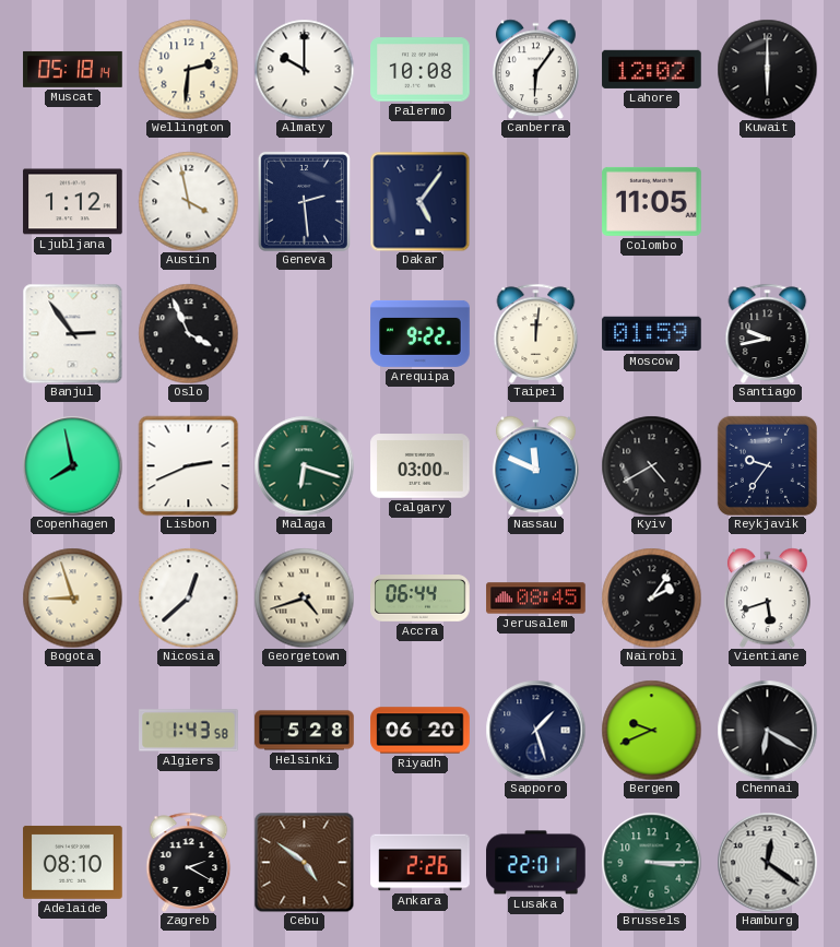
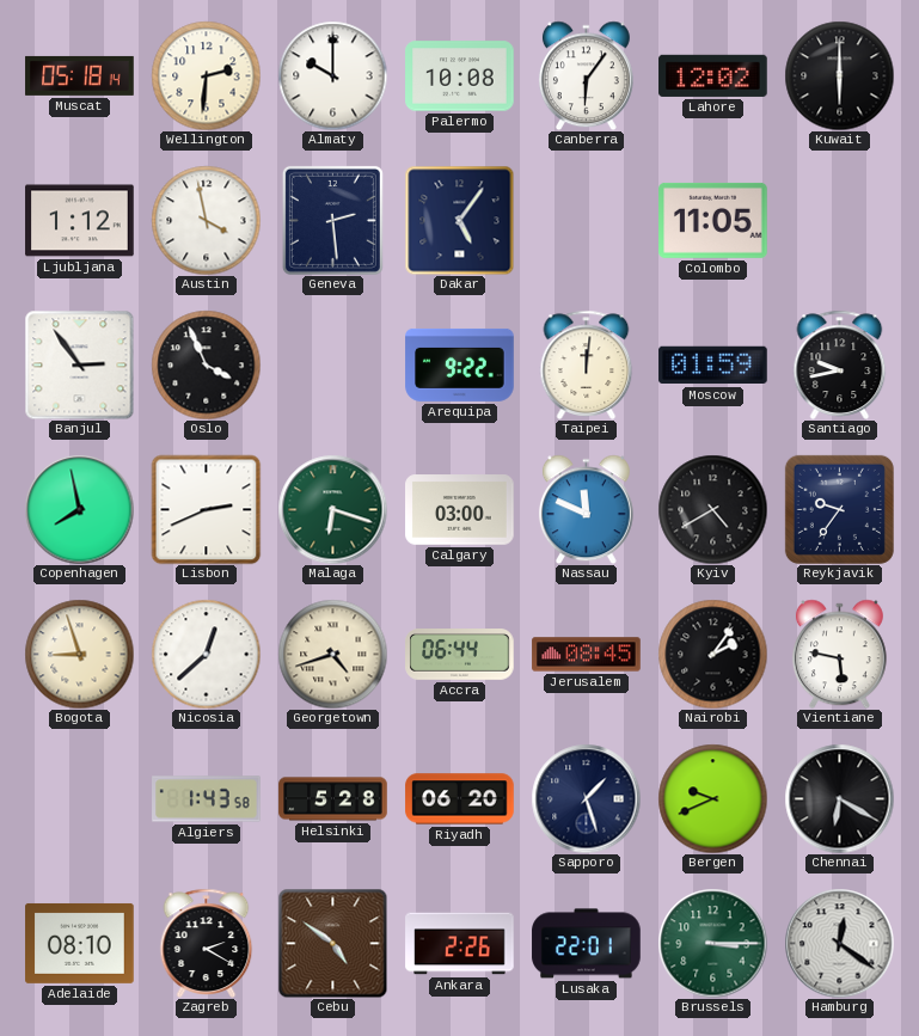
Vientiane: 5:42 -> 5:47 (839, 654)
